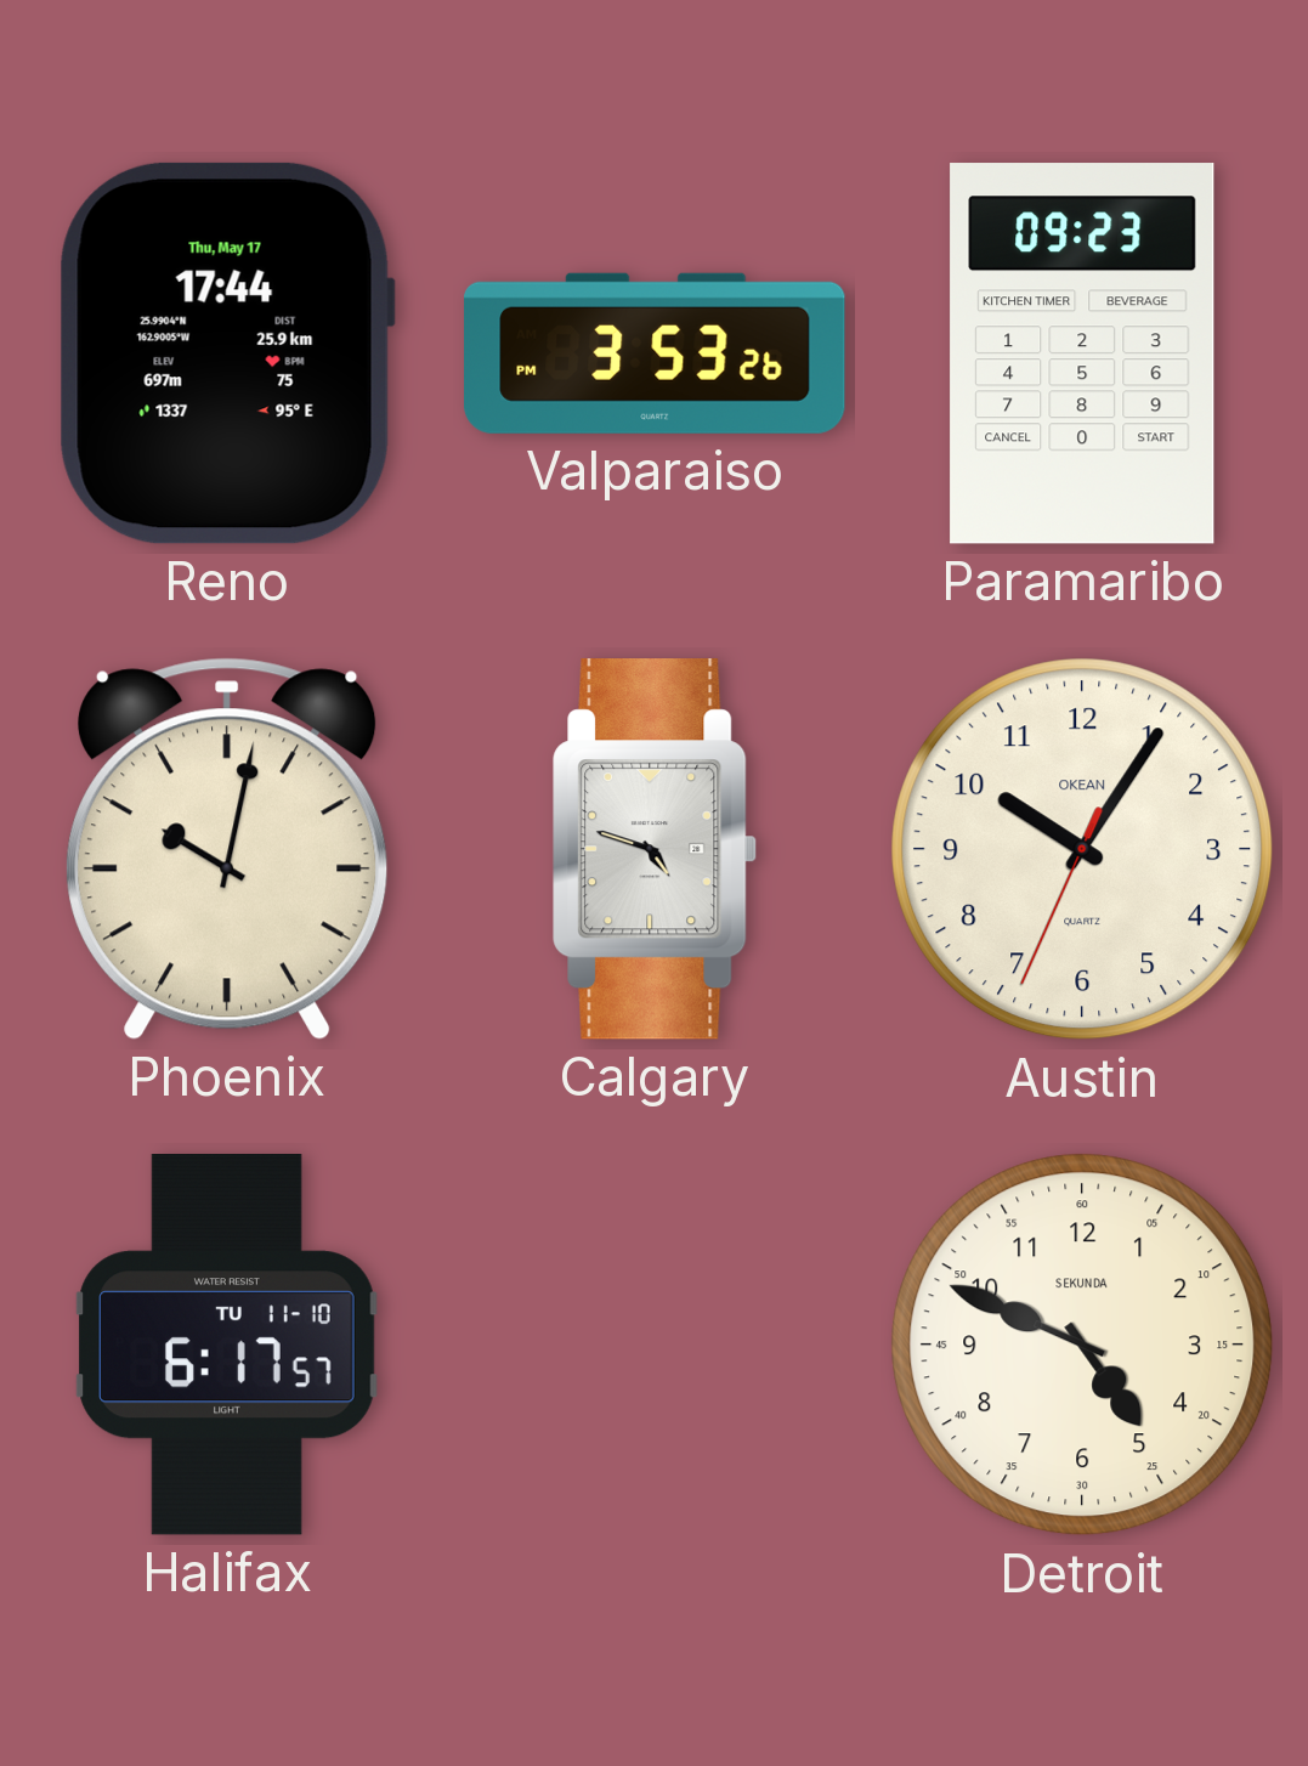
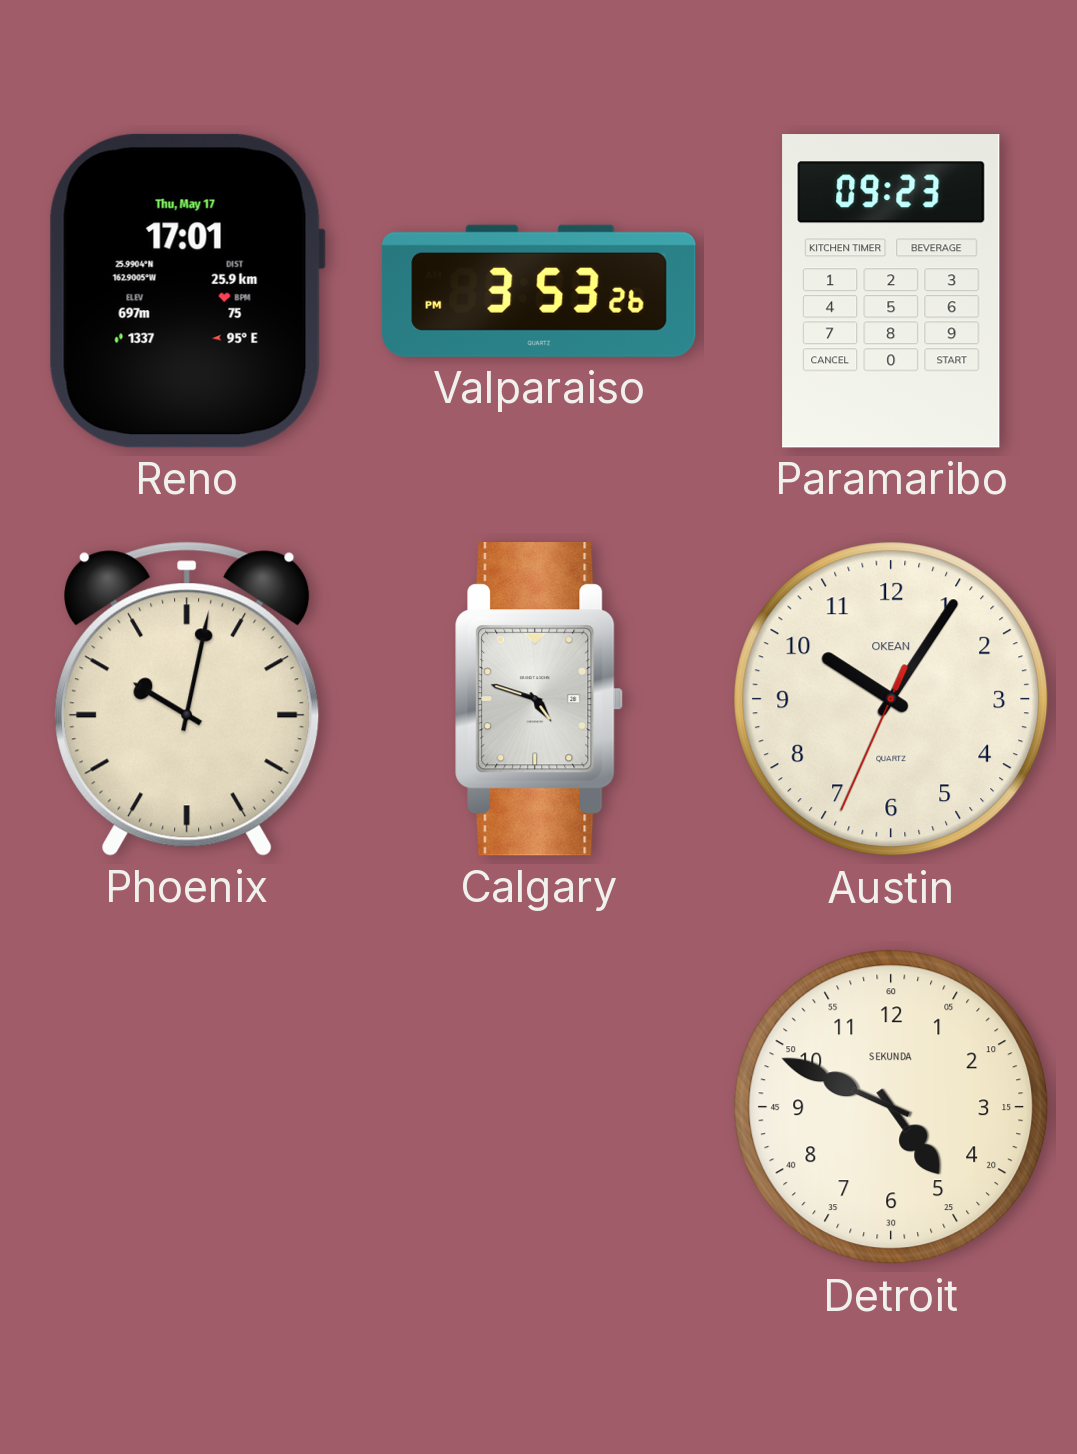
Reno: 17:44 -> 17:01 (187, 291)
Halifax: 6:17 -> none (227, 1346)
